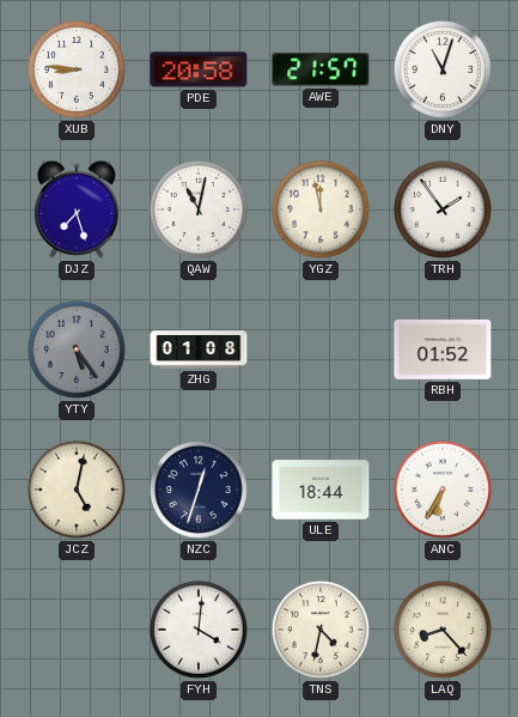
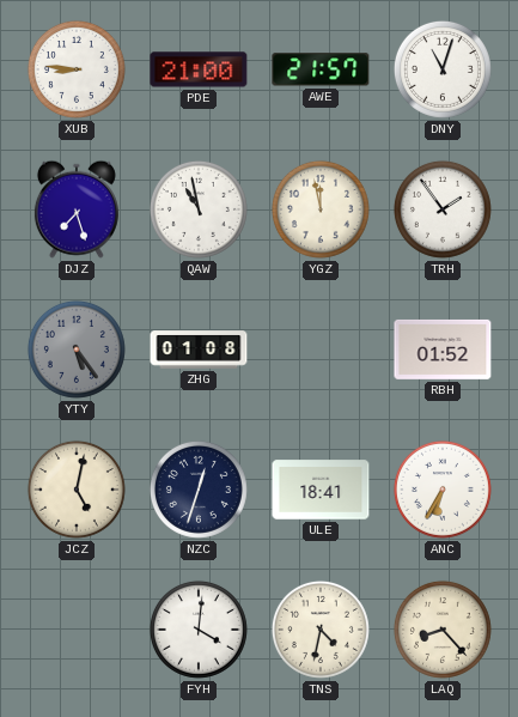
PDE: 20:58 -> 21:00 (199, 69)
QAW: 11:02 -> 10:58 (199, 209)
ULE: 18:44 -> 18:41 (321, 490)
